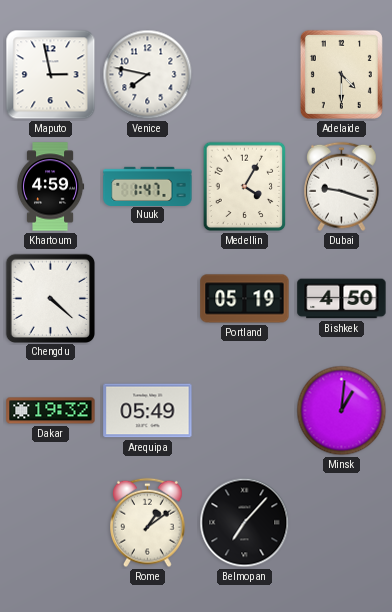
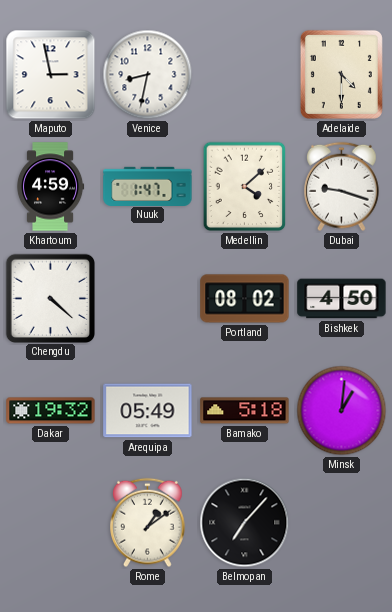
Venice: 7:47 -> 8:32 (148, 75)
Medellin: 4:05 -> 4:08 (245, 187)
Portland: 05:19 -> 08:02 (245, 299)
Bamako: none -> 5:18 (245, 411)
